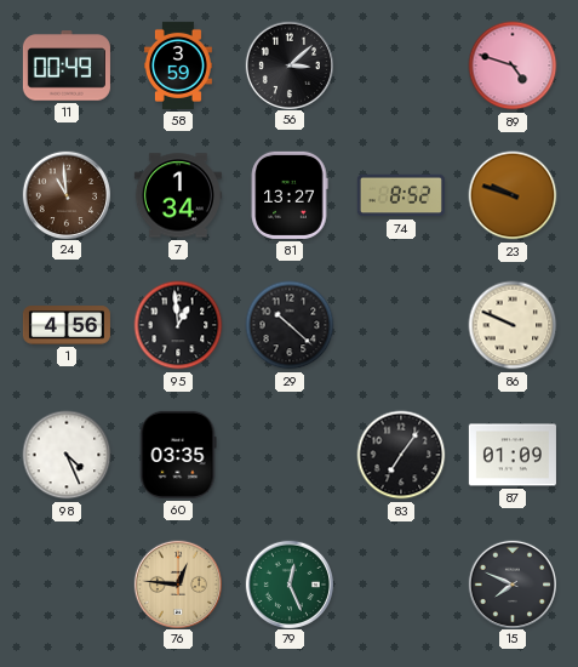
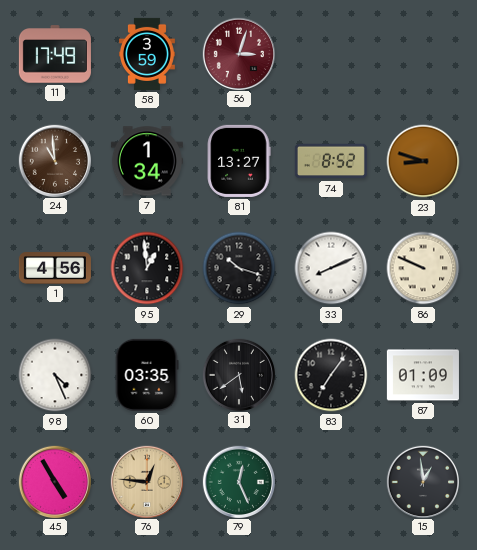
11: 00:49 -> 17:49 (55, 54)
56: 3:08 -> 3:03 (238, 53)
56 dial: black -> burgundy (238, 53)
89: 4:48 -> none (513, 65)
23: 9:48 -> 8:48 (423, 161)
29: 10:22 -> 10:18 (239, 268)
33: none -> 8:11 (331, 268)
31: none -> 5:39 (238, 374)
45: none -> 4:55 (54, 481)
15: 7:49 -> 12:59 (422, 481)
